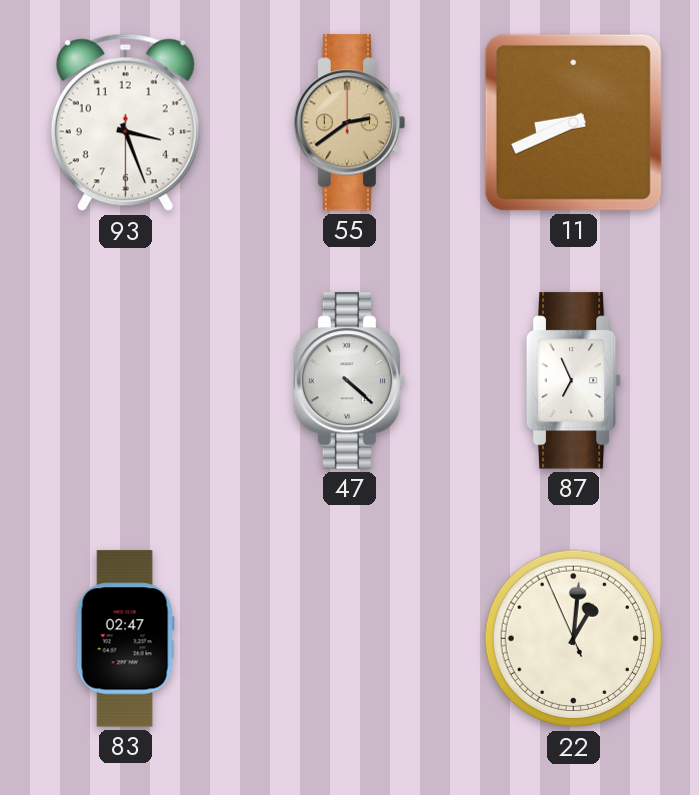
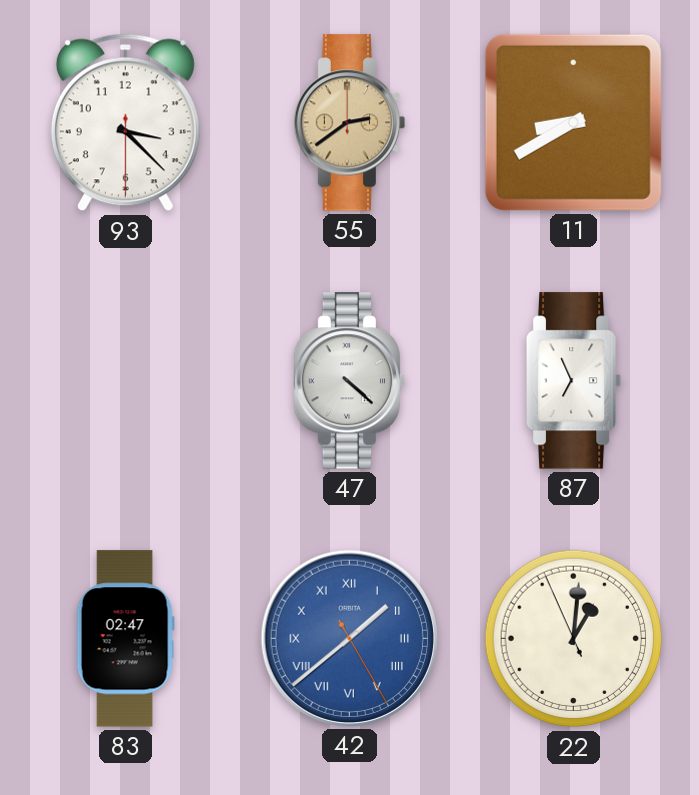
93: 3:26 -> 3:22 (125, 123)
11: 8:41 -> 8:40 (573, 122)
42: none -> 1:38 (349, 638)
